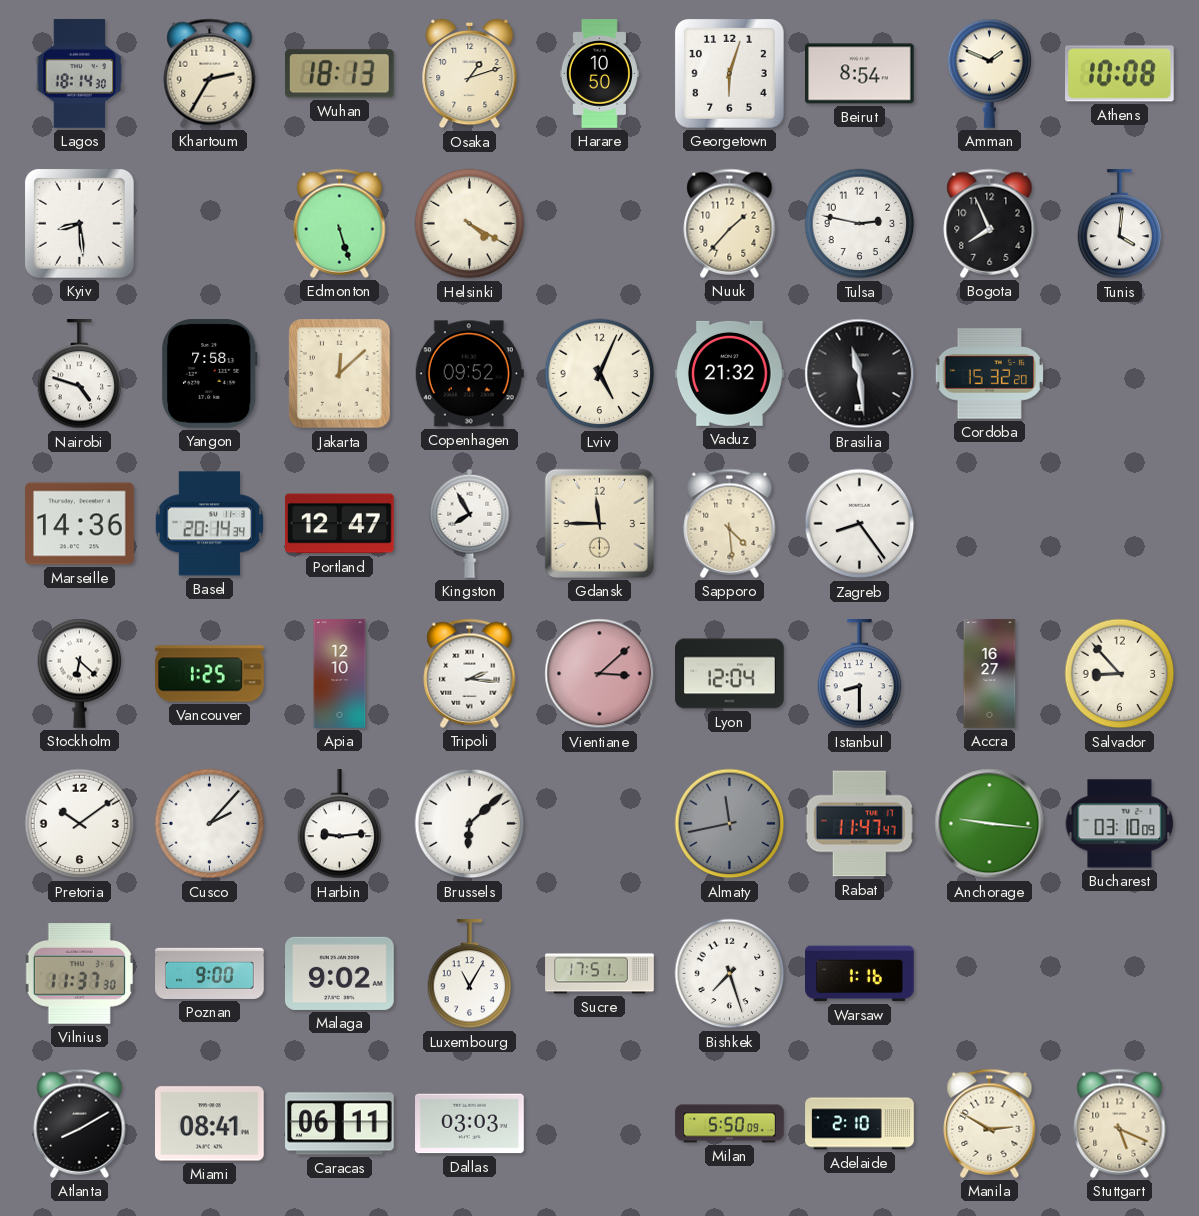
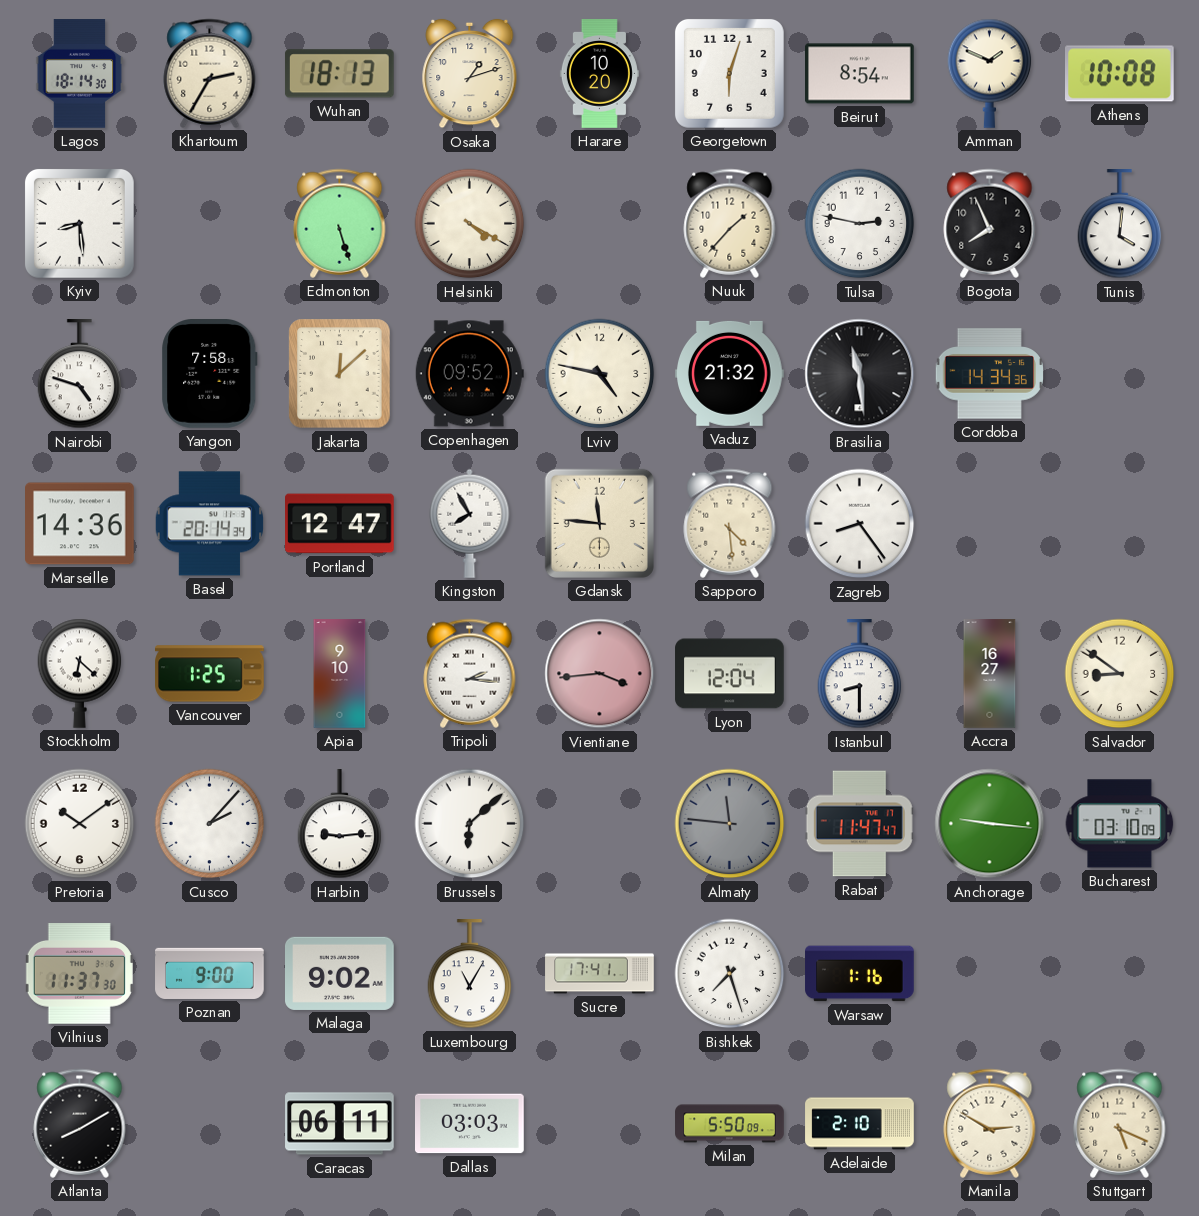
Harare: 10:50 -> 10:20 (599, 74)
Lviv: 5:04 -> 4:47 (600, 374)
Cordoba: 15:32 -> 14:34 (989, 374)
Gdansk: 11:45 -> 11:46 (599, 523)
Apia: 12:10 -> 9:10 (340, 674)
Vientiane: 3:08 -> 3:44 (600, 674)
Salvador: 8:53 -> 8:51 (1120, 674)
Almaty: 11:43 -> 11:46 (730, 824)
Sucre: 17:51 -> 17:41 (600, 974)
Miami: 08:41 -> none (210, 1124)
